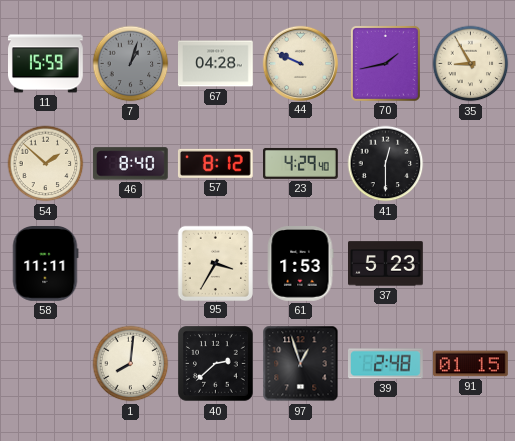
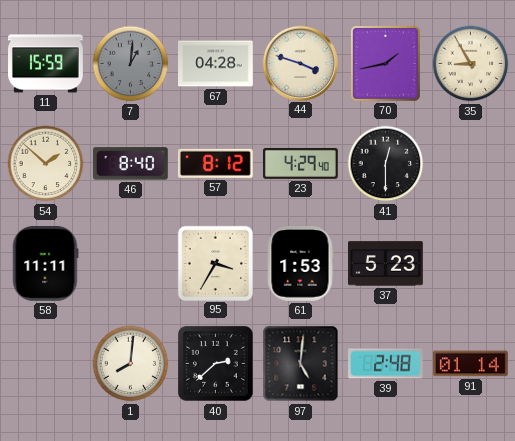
7: 1:03 -> 1:01 (131, 64)
44: 9:49 -> 3:48 (300, 63)
97: 12:57 -> 5:01 (301, 364)
91: 01:15 -> 01:14 (471, 364)
